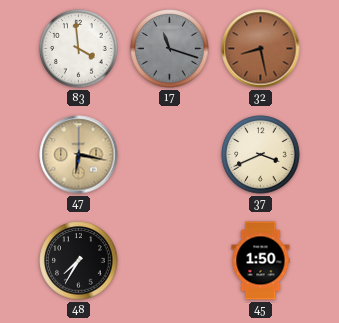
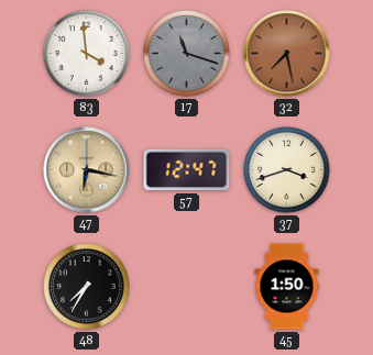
32: 8:28 -> 7:28 (287, 54)
57: none -> 12:47 (187, 170)
37: 3:41 -> 3:42 (287, 170)
